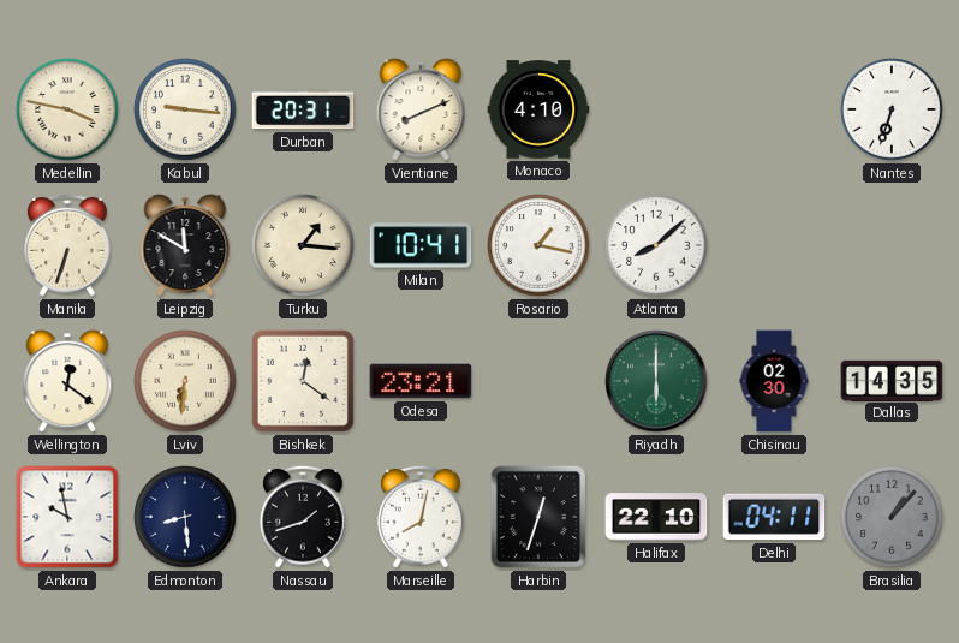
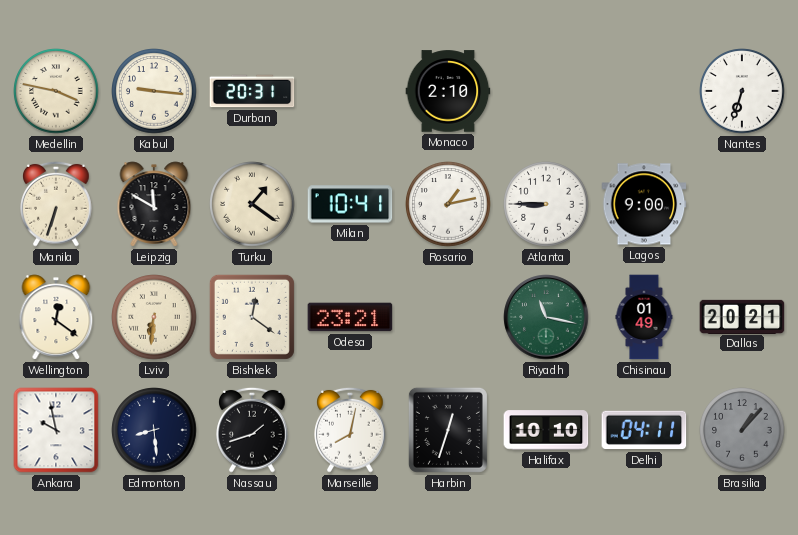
Vientiane: 8:11 -> none (421, 109)
Monaco: 4:10 -> 2:10 (448, 91)
Turku: 1:16 -> 1:21 (252, 204)
Rosario: 1:17 -> 1:13 (448, 204)
Atlanta: 8:08 -> 8:45 (546, 204)
Lagos: none -> 9:00 (644, 204)
Riyadh: 6:00 -> 11:17 (546, 317)
Chisinau: 02:30 -> 01:49 (644, 317)
Dallas: 14:35 -> 20:21 (742, 316)
Halifax: 22:10 -> 10:10 (546, 430)
